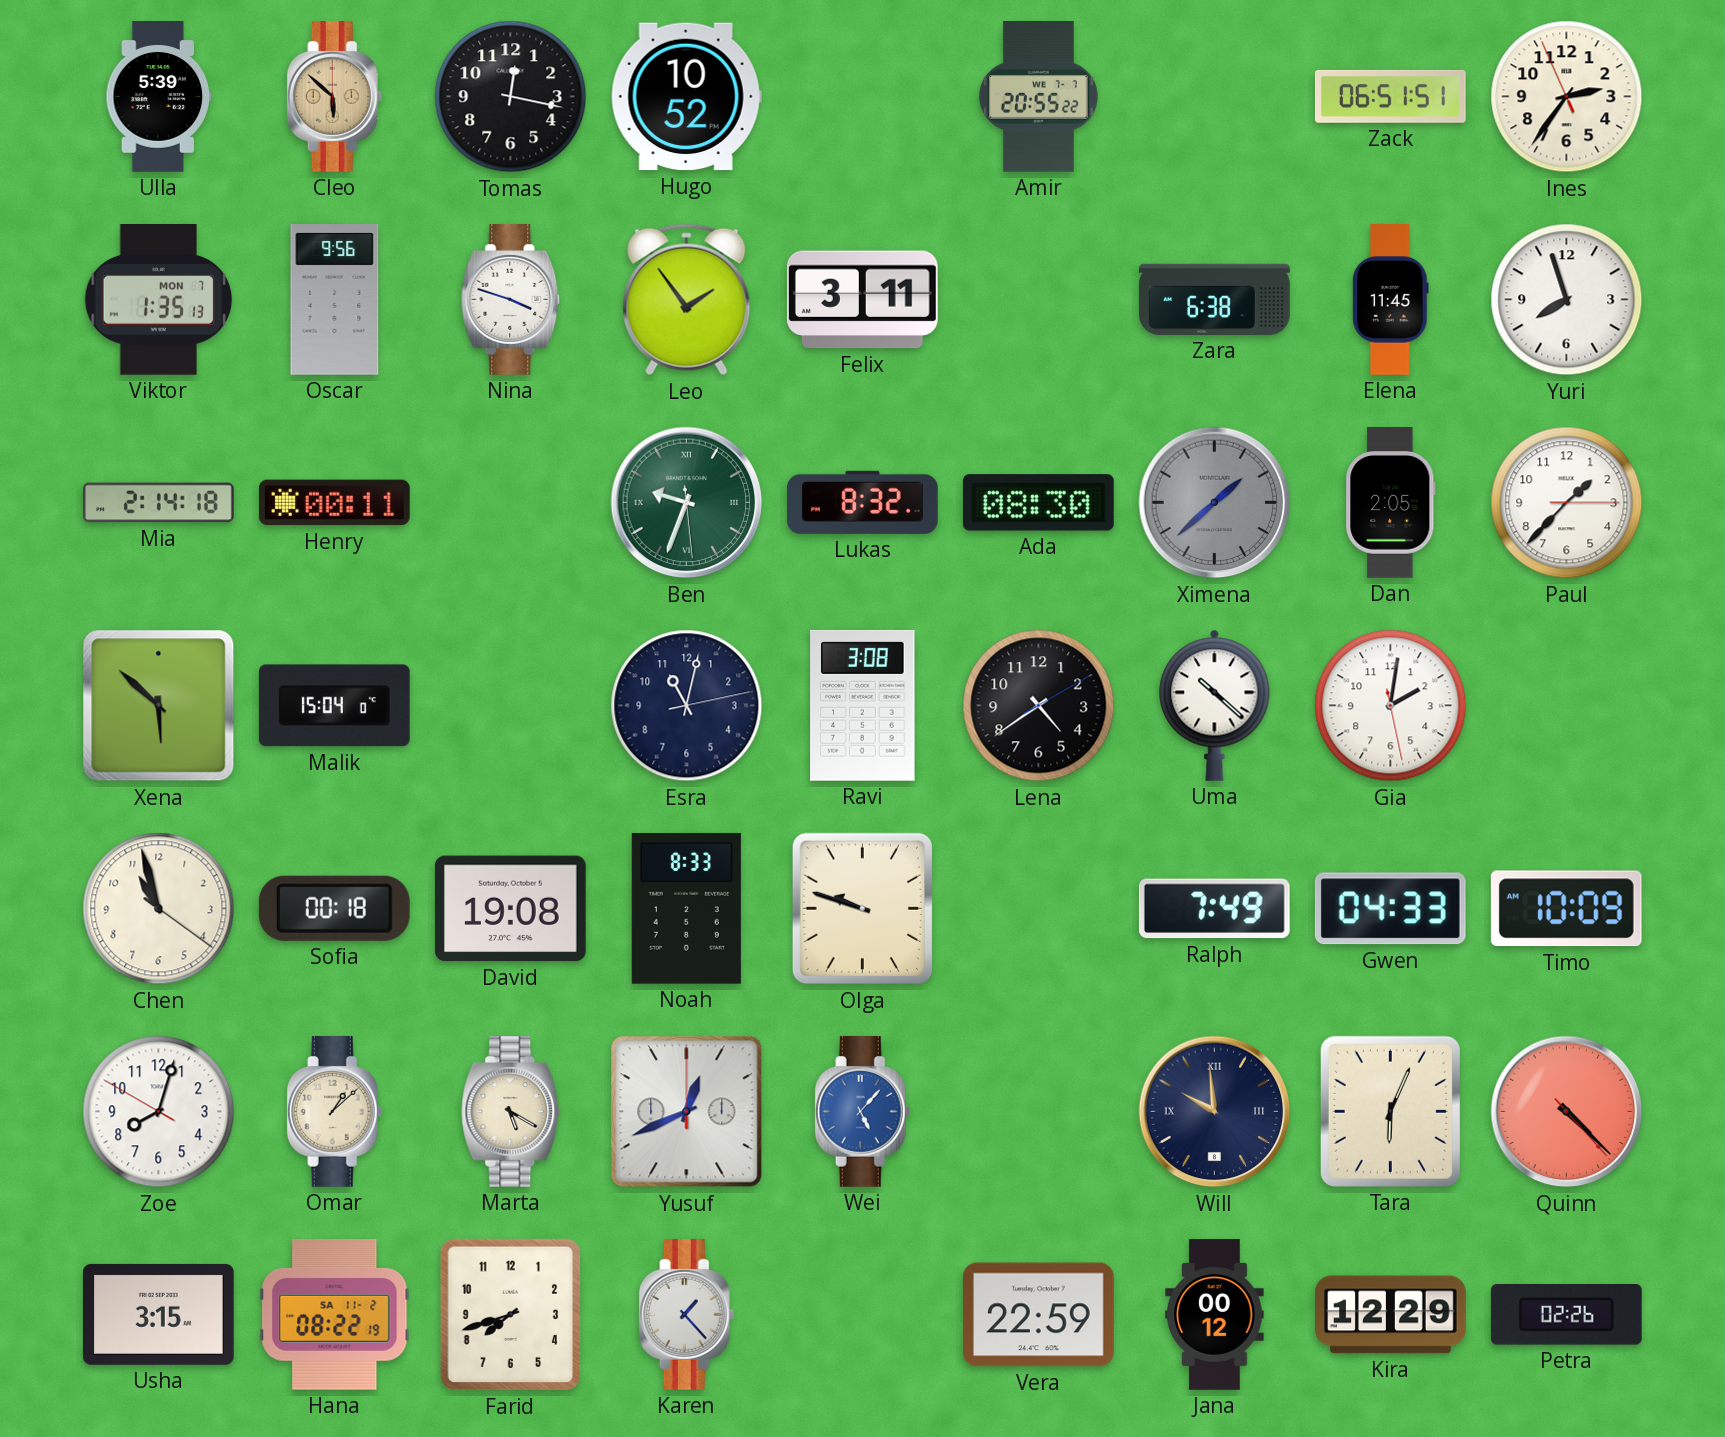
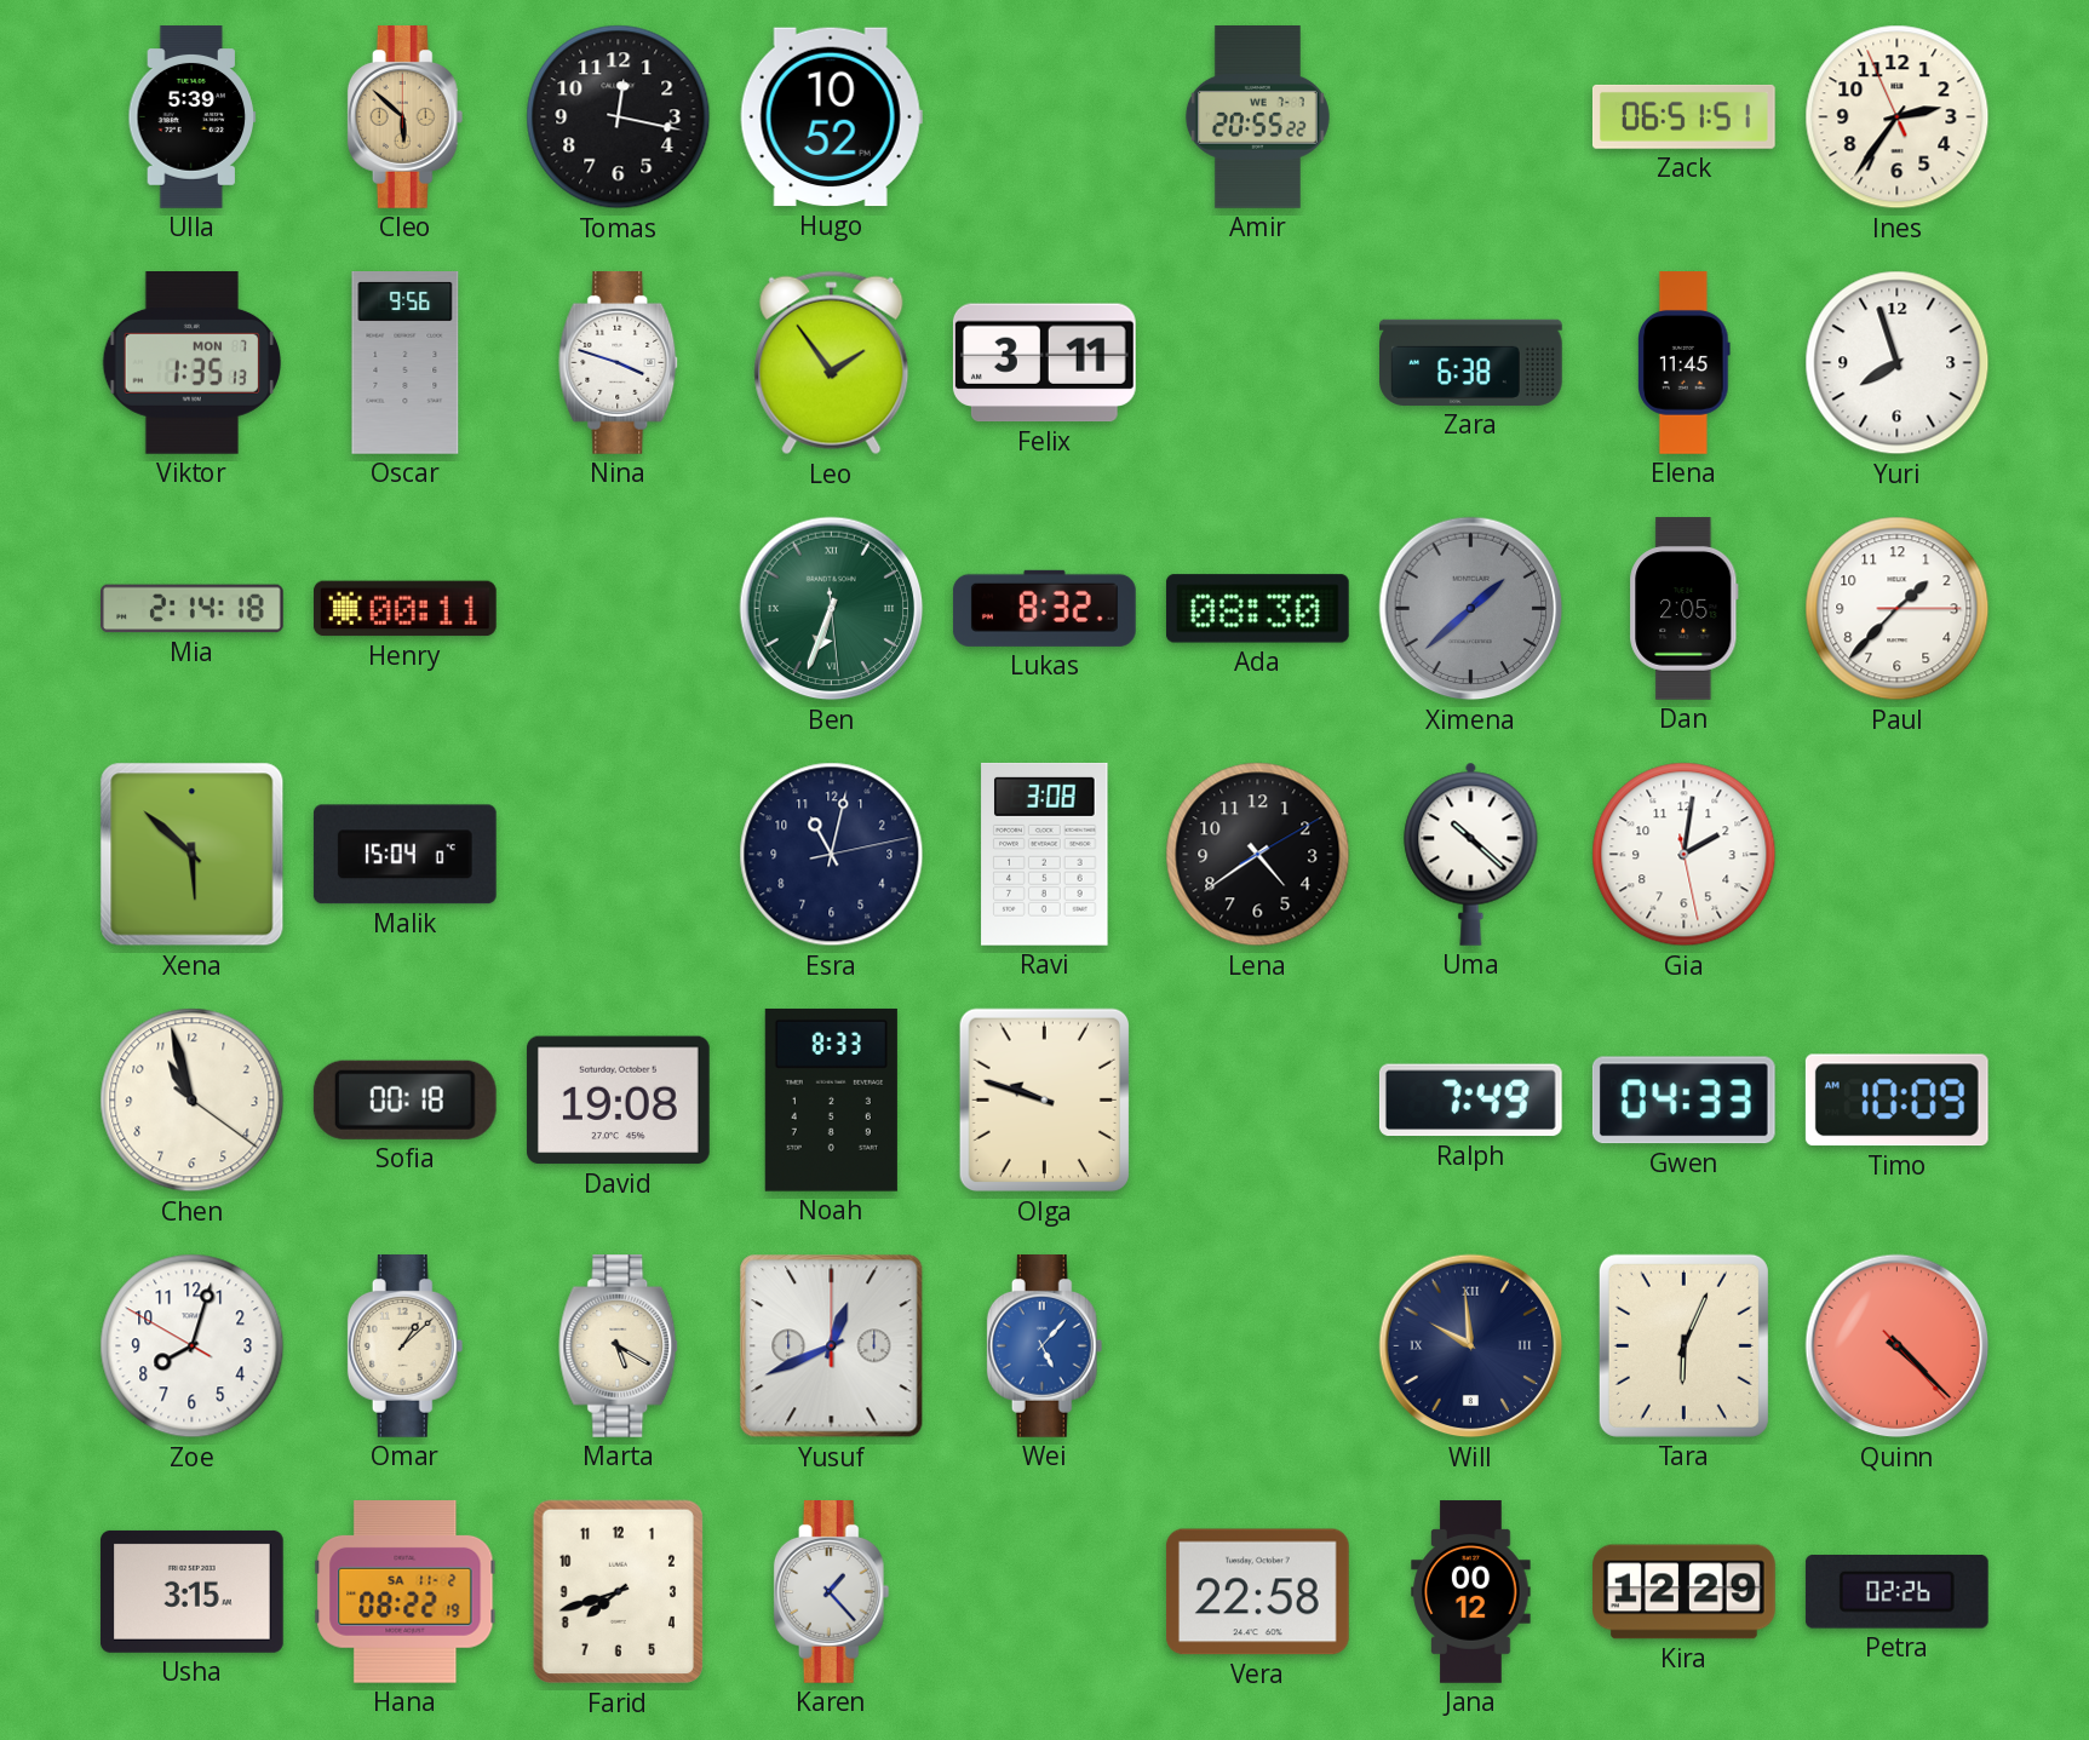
Ben: 9:33 -> 6:33 (832, 609)
Vera: 22:59 -> 22:58 (1257, 1592)
